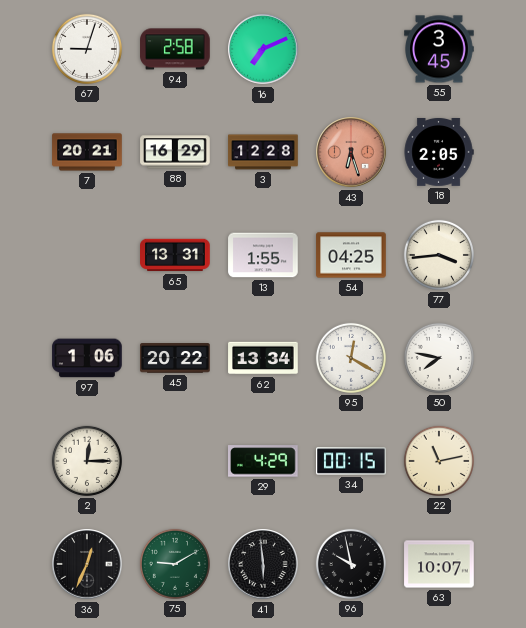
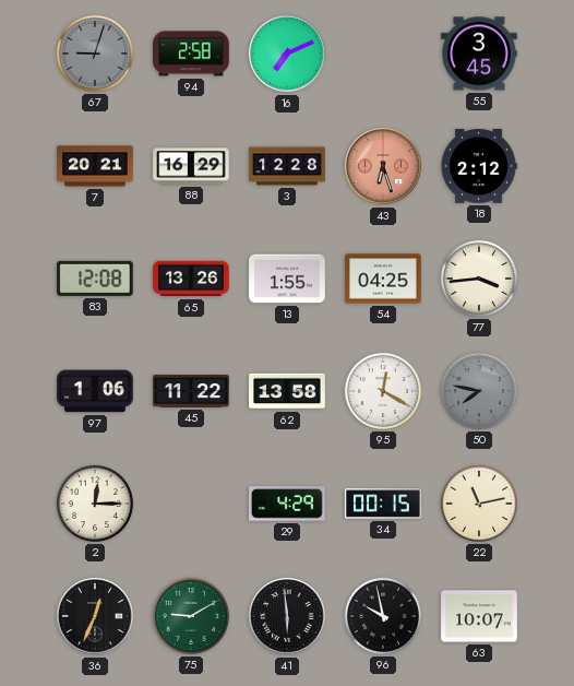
67 dial: white -> grey (95, 54)
18: 2:05 -> 2:12 (479, 166)
83: none -> 12:08 (96, 279)
65: 13:31 -> 13:26 (191, 279)
45: 20:22 -> 11:22 (191, 391)
62: 13:34 -> 13:58 (287, 391)
50 dial: white -> grey (479, 391)
